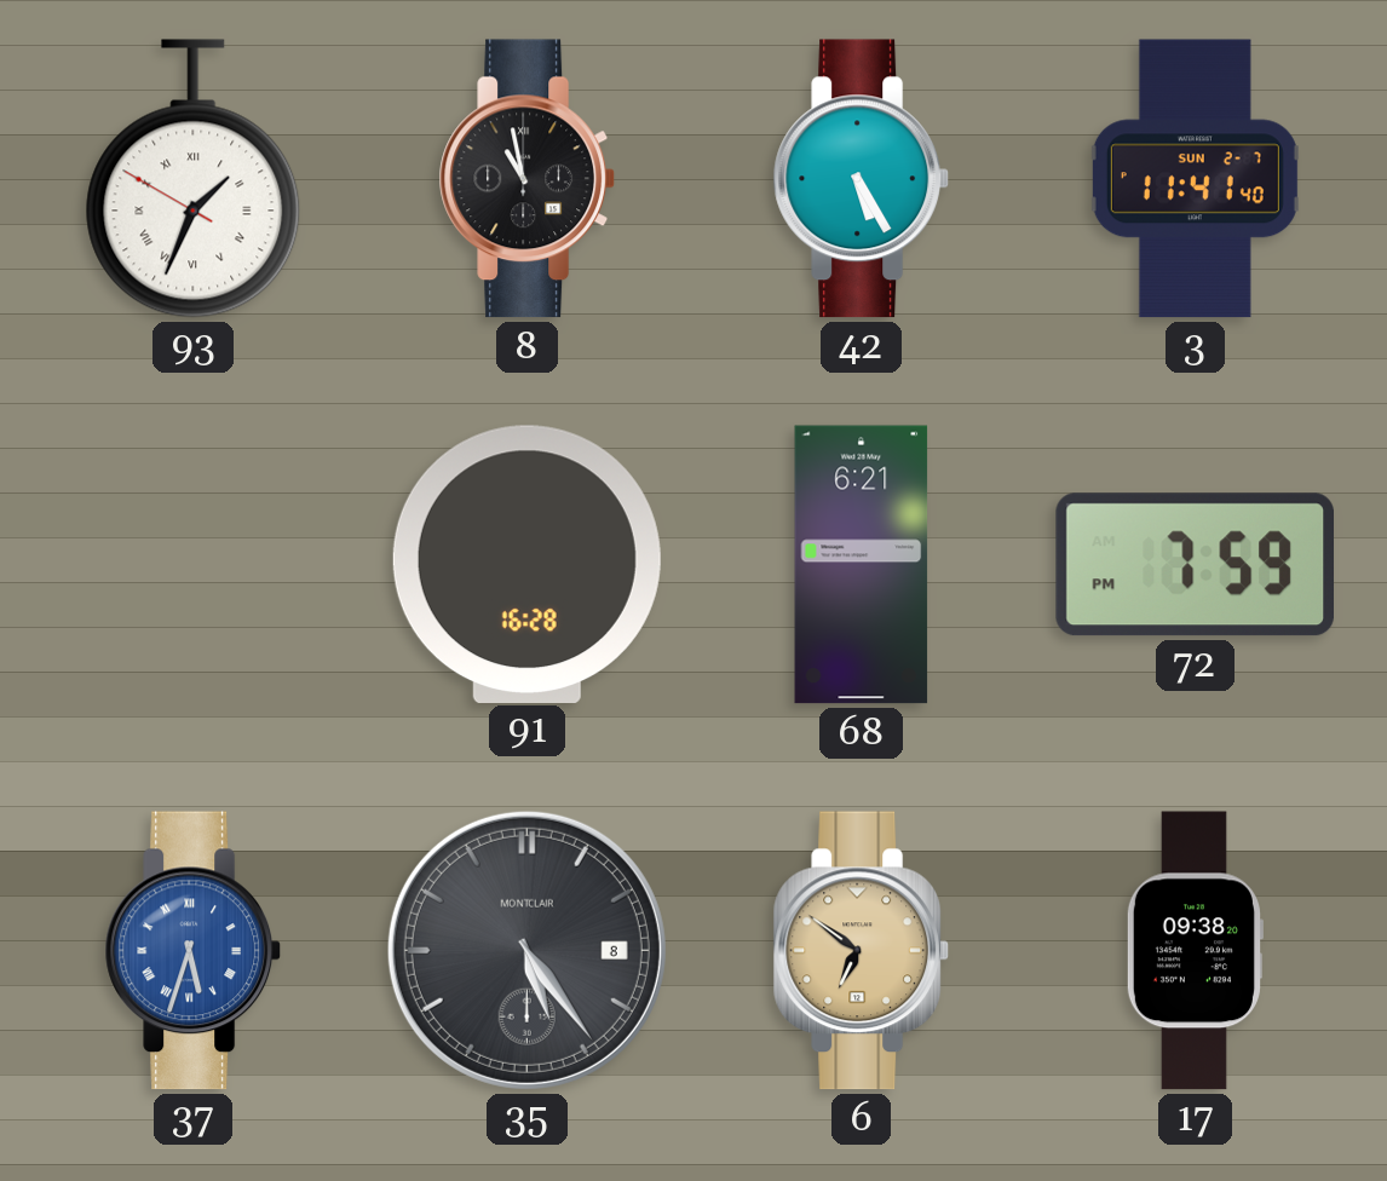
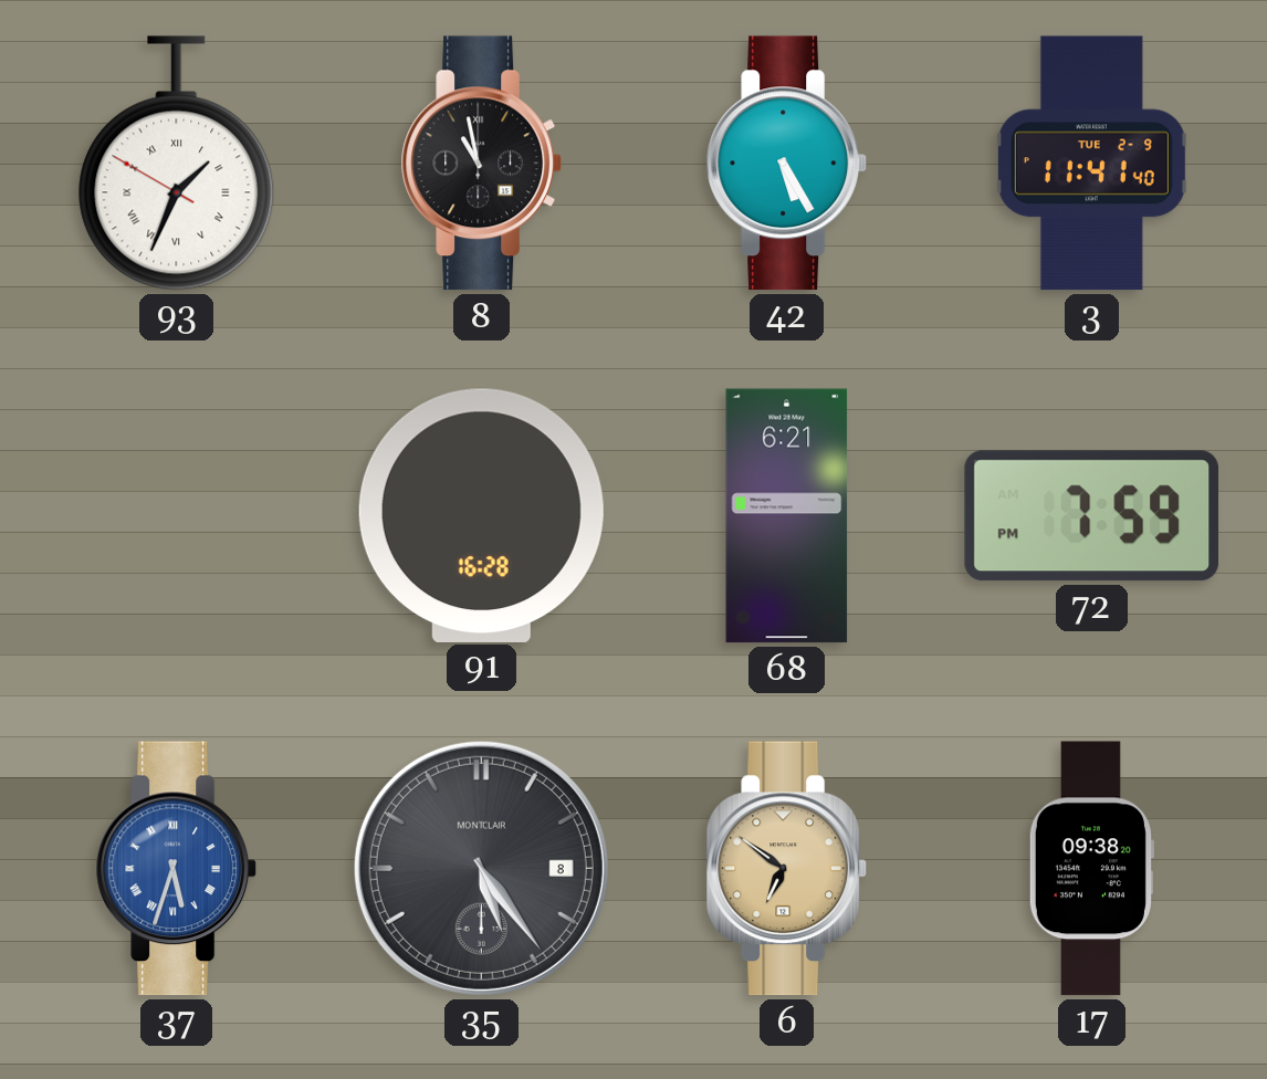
3 date: SUN 2-7 -> TUE 2-9 (1091, 164)
